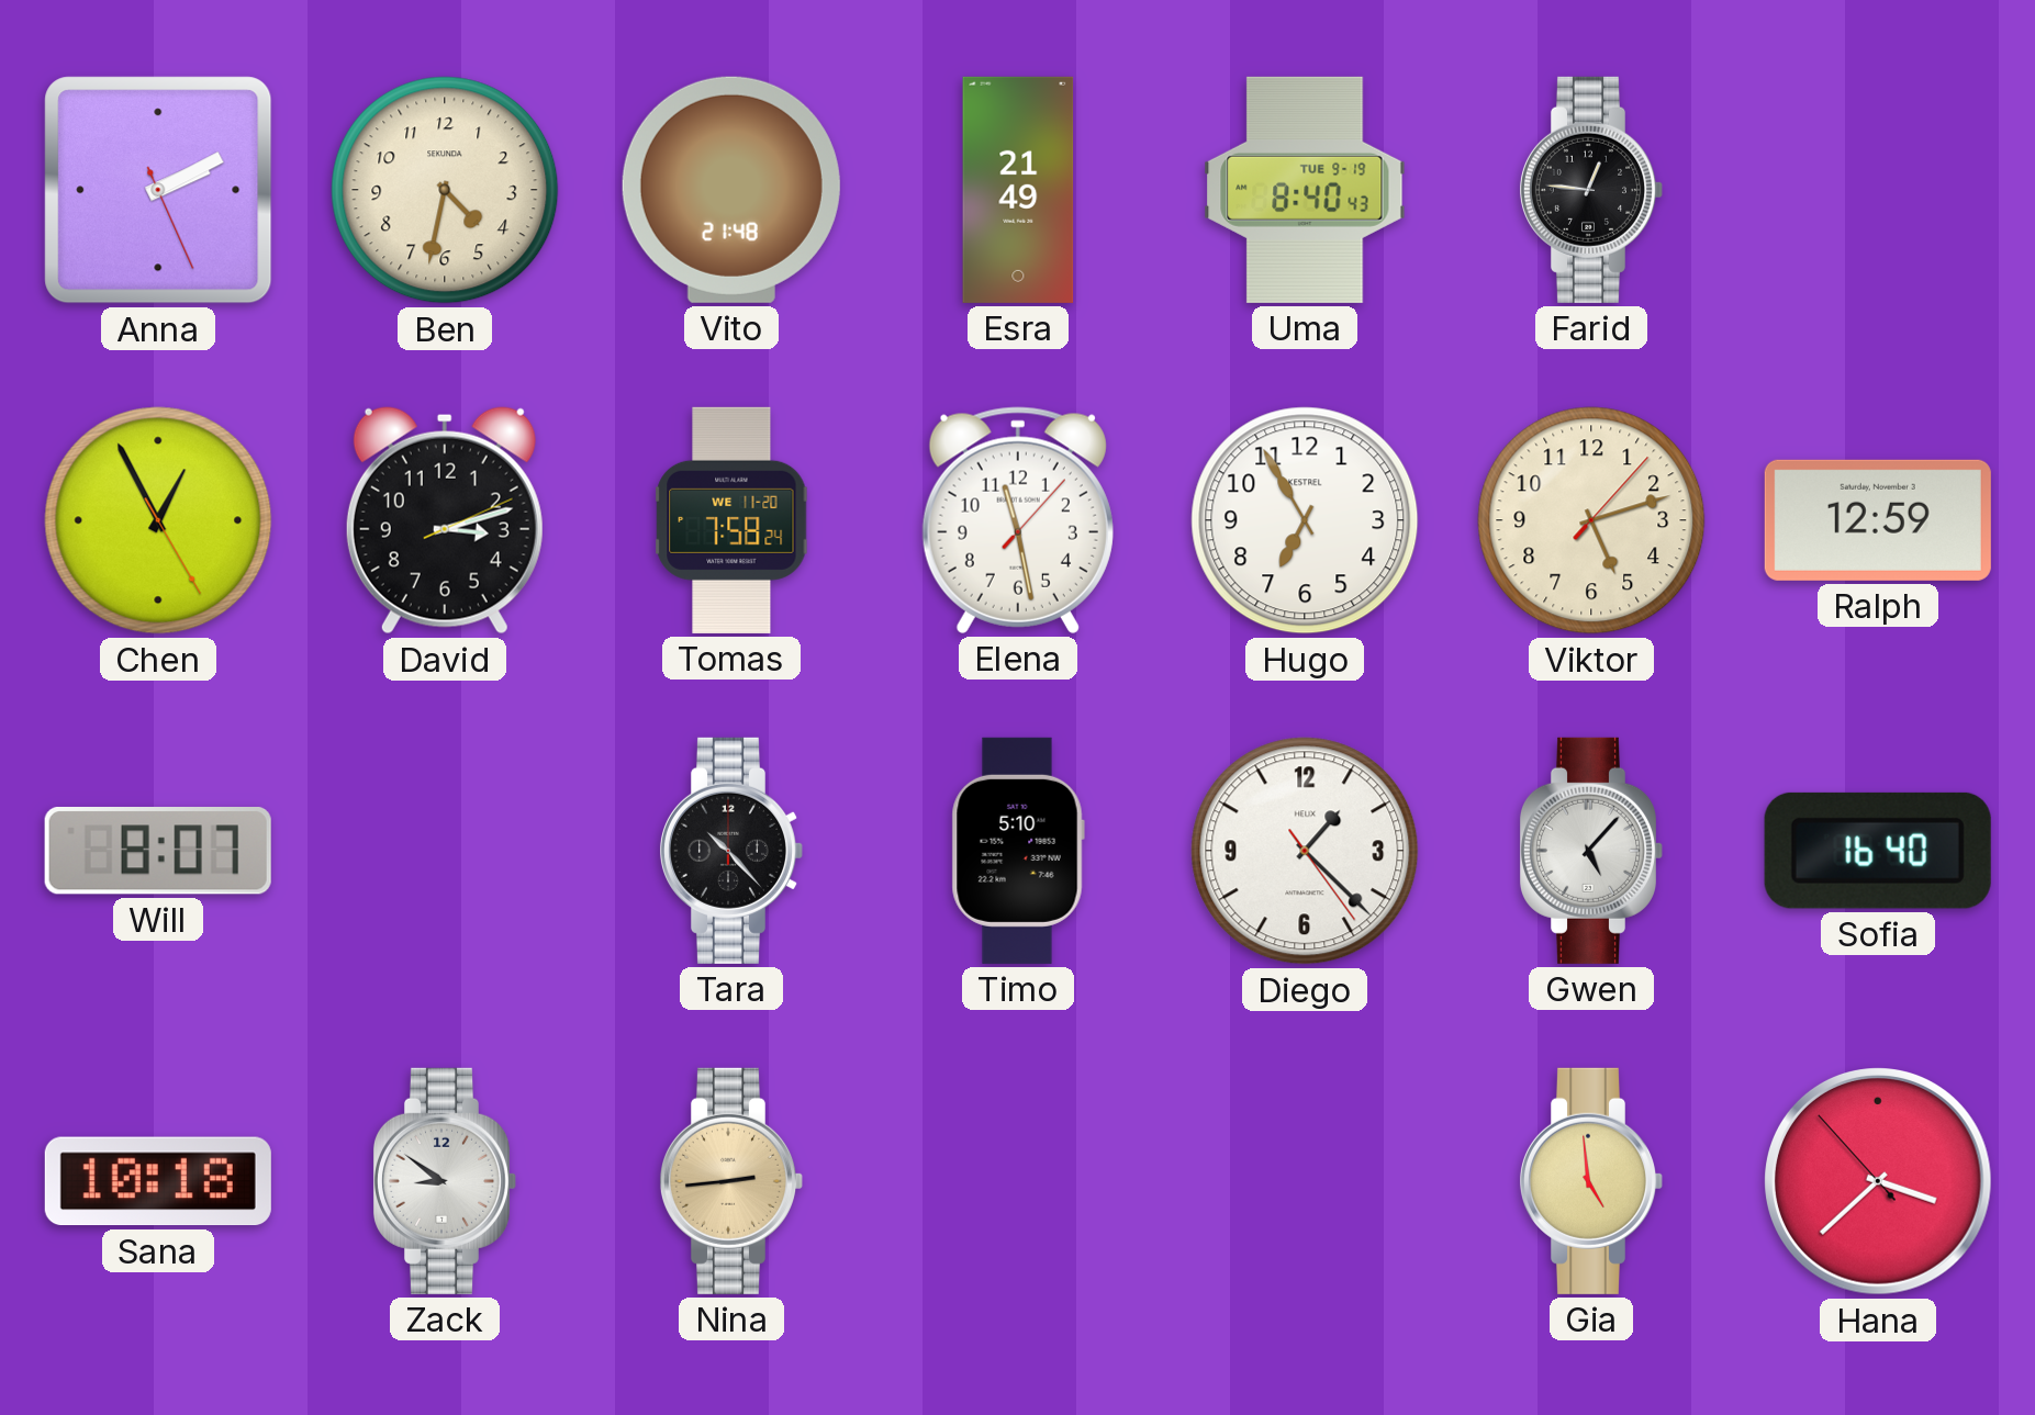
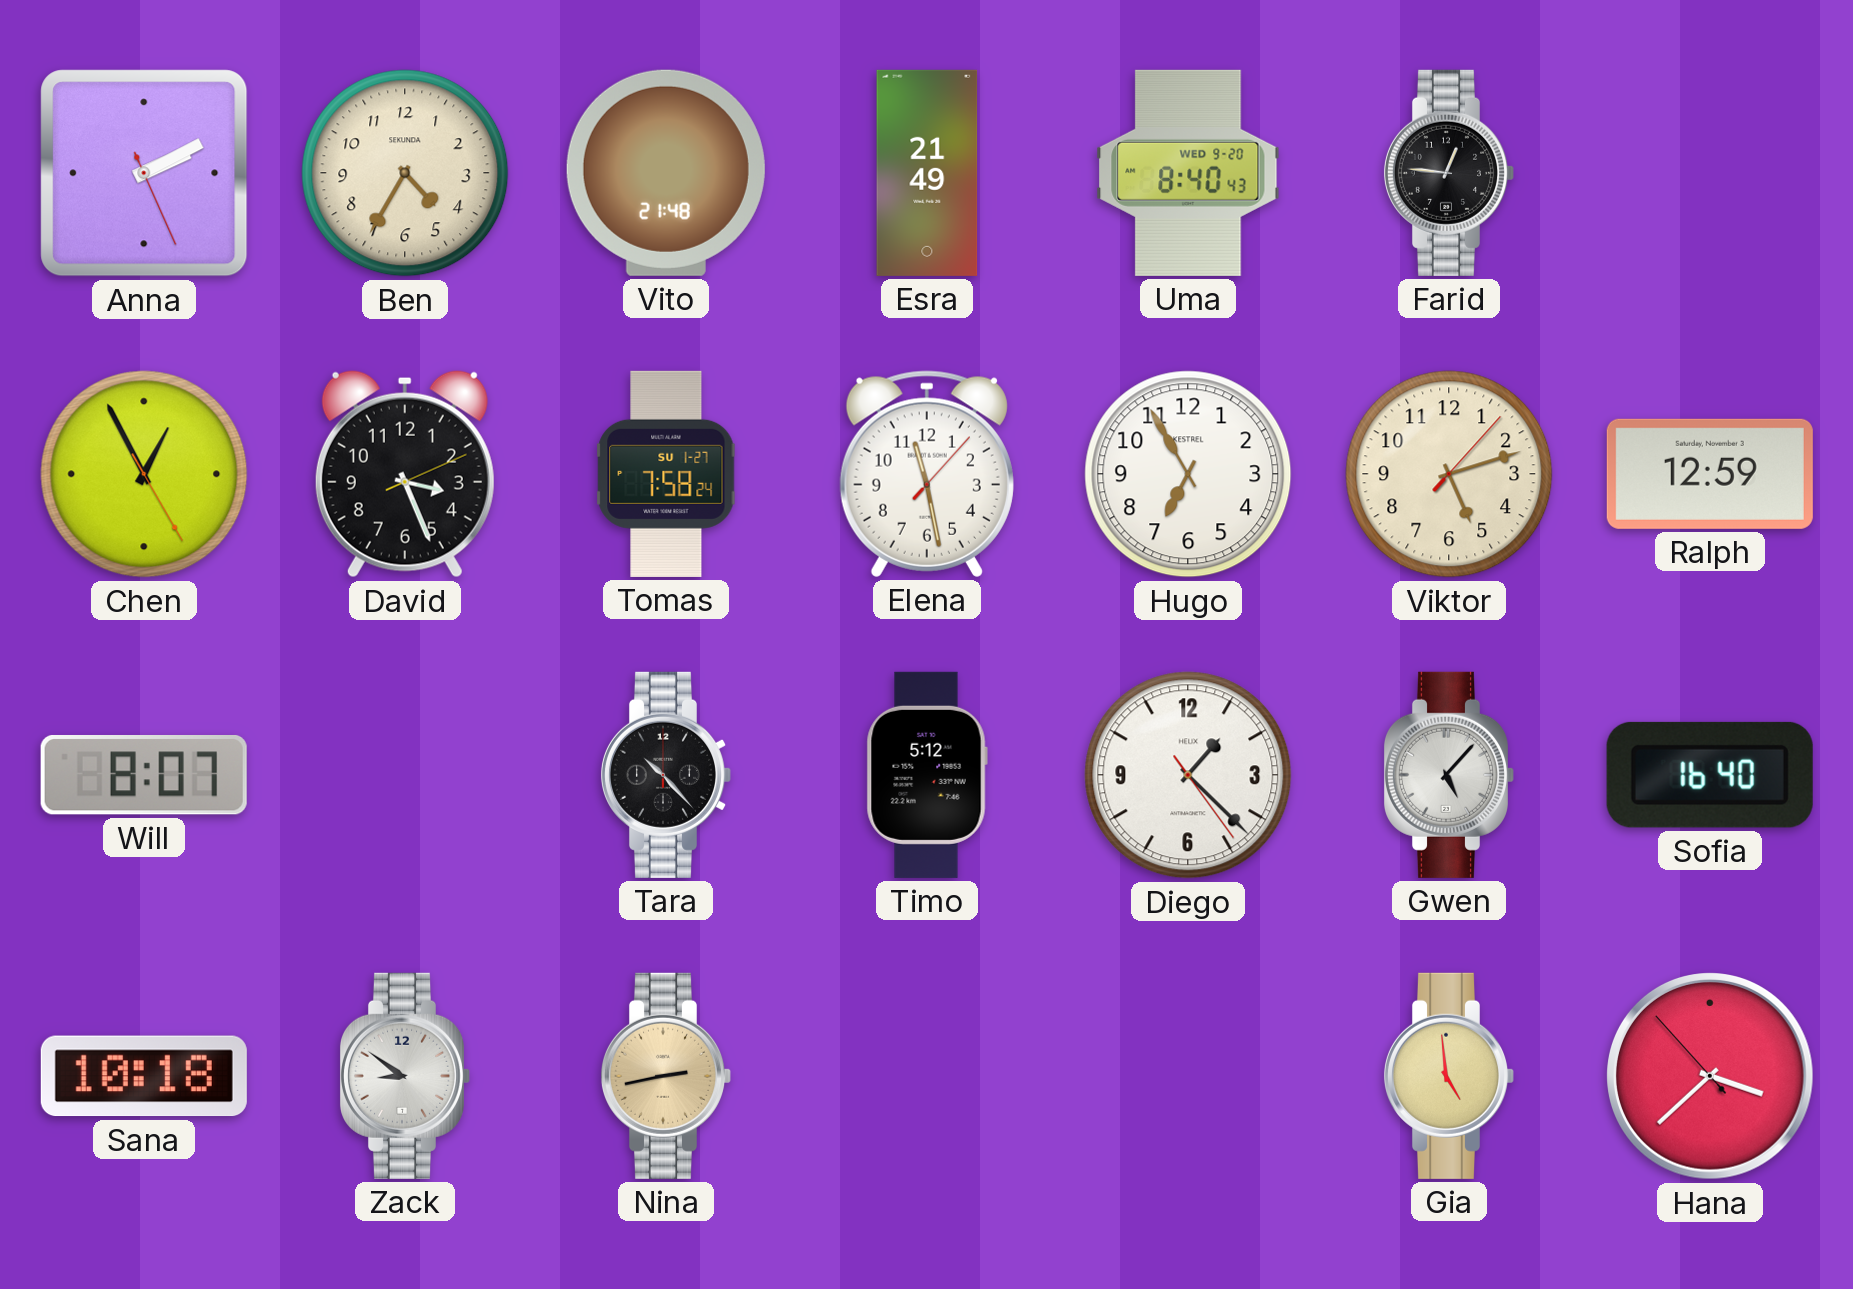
Ben: 4:32 -> 4:35 (405, 173)
Uma date: TUE 9-19 -> WED 9-20 (1188, 173)
David: 3:12 -> 3:26 (405, 474)
Tomas date: WE 11-20 -> SU 1-27 (666, 474)
Timo: 5:10 -> 5:12 (927, 775)
Nina: 2:44 -> 2:43 (665, 1076)
